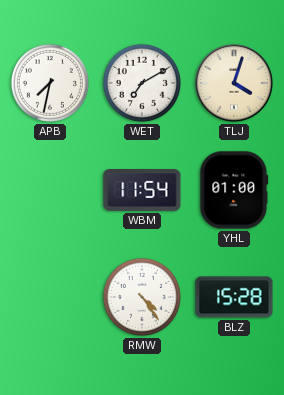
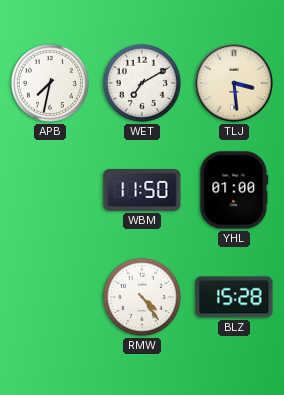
TLJ: 4:03 -> 3:29 (234, 83)
WBM: 11:54 -> 11:50 (142, 191)
